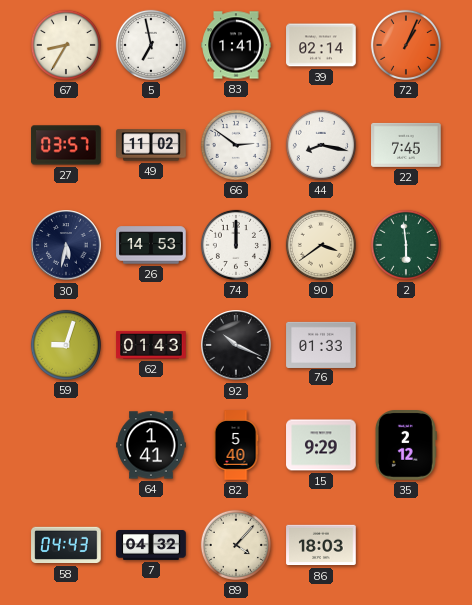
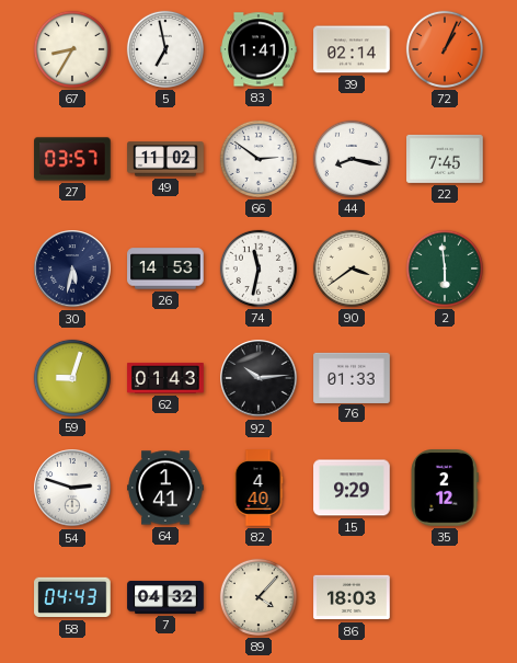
74: 12:00 -> 11:32 (258, 268)
92: 10:19 -> 10:14 (258, 378)
54: none -> 2:48 (72, 488)
82: 5:40 -> 4:40 (258, 488)
